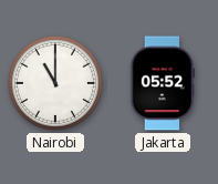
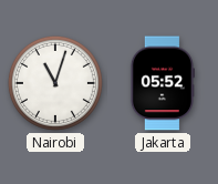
Nairobi: 11:00 -> 11:03 (55, 83)
